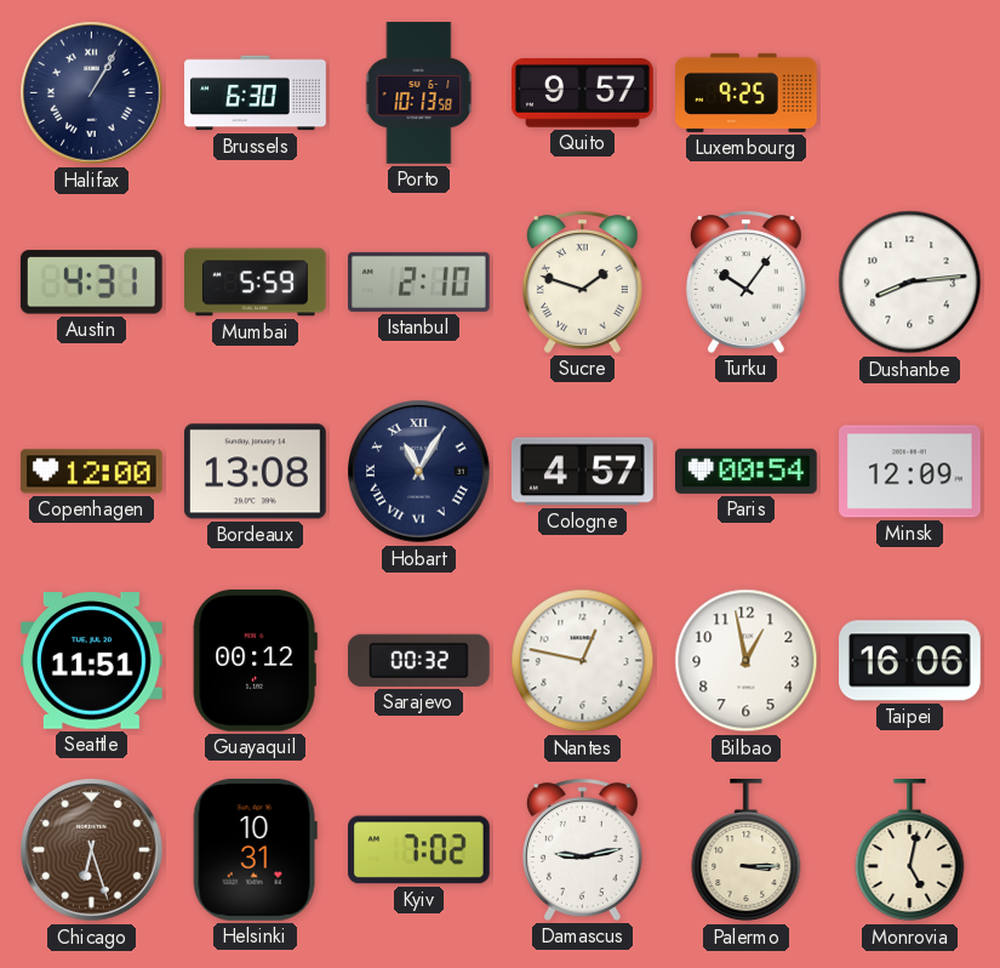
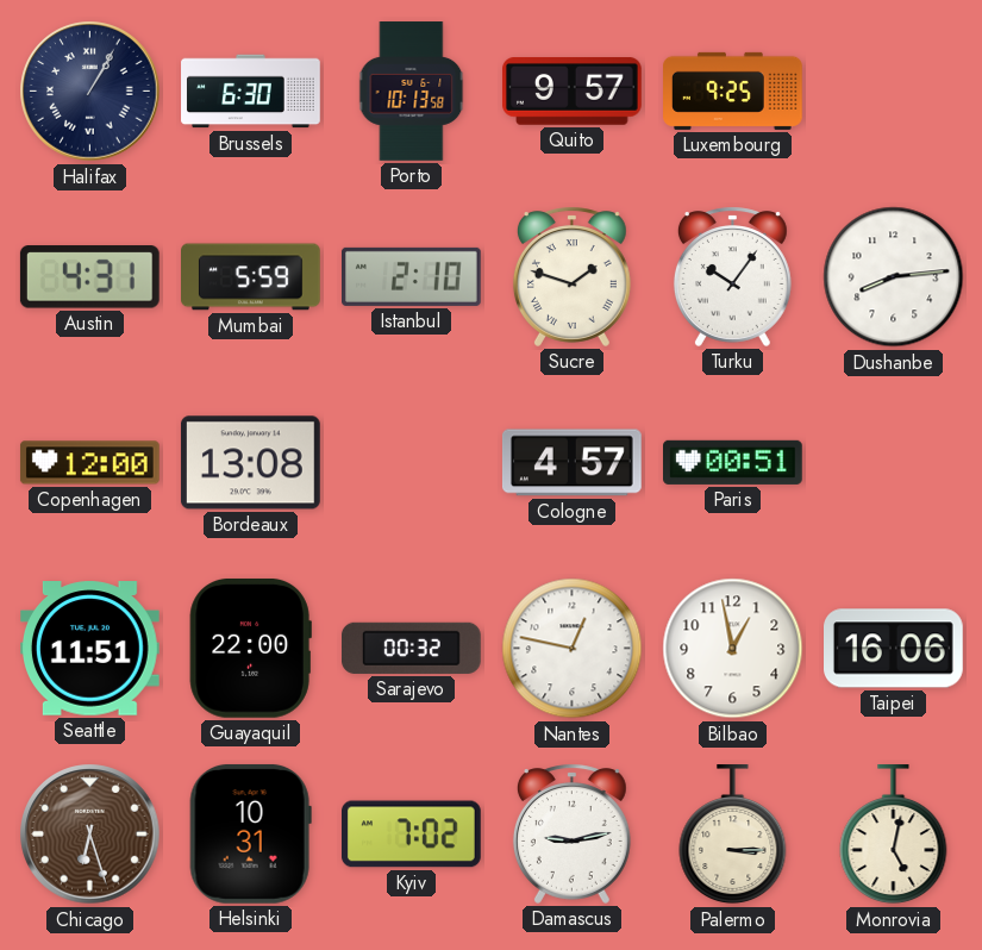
Hobart: 11:05 -> none (419, 472)
Paris: 00:54 -> 00:51 (733, 462)
Minsk: 12:09 -> none (910, 472)
Guayaquil: 00:12 -> 22:00 (250, 648)
